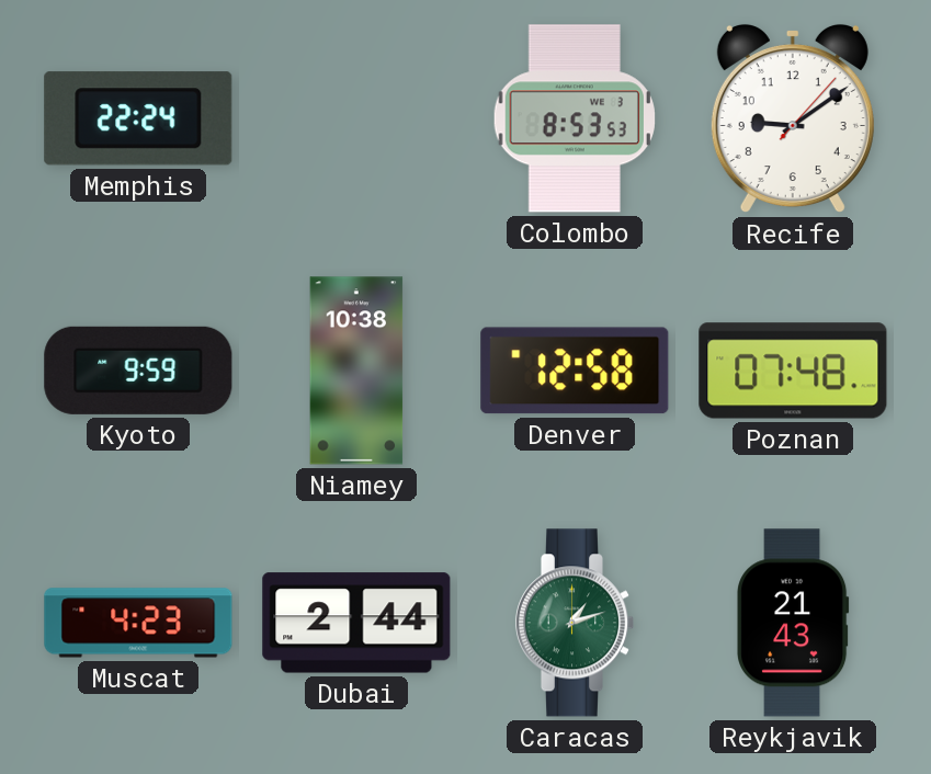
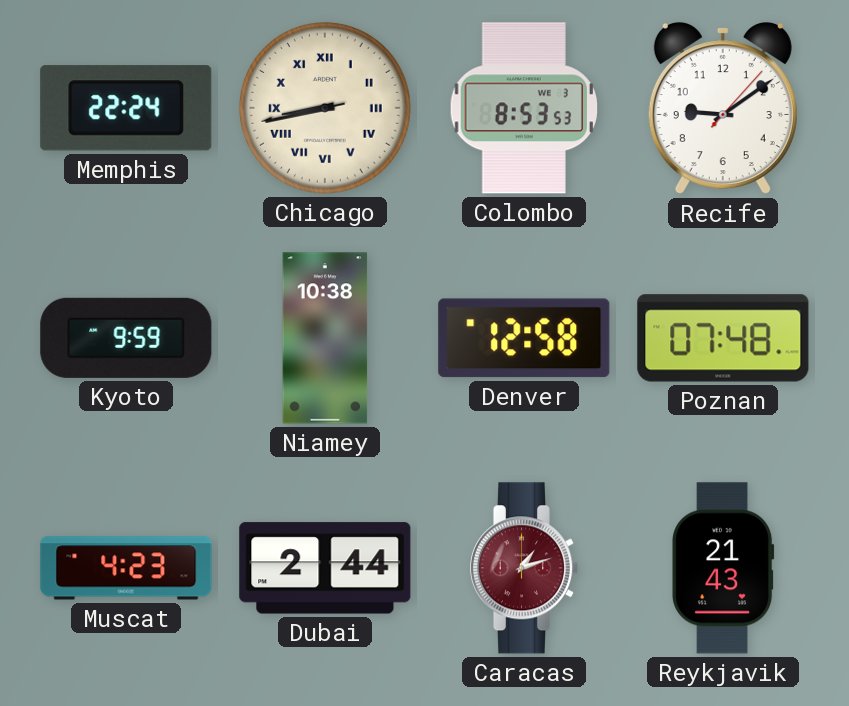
Chicago: none -> 8:42 (325, 108)
Caracas dial: green -> burgundy (524, 568)
